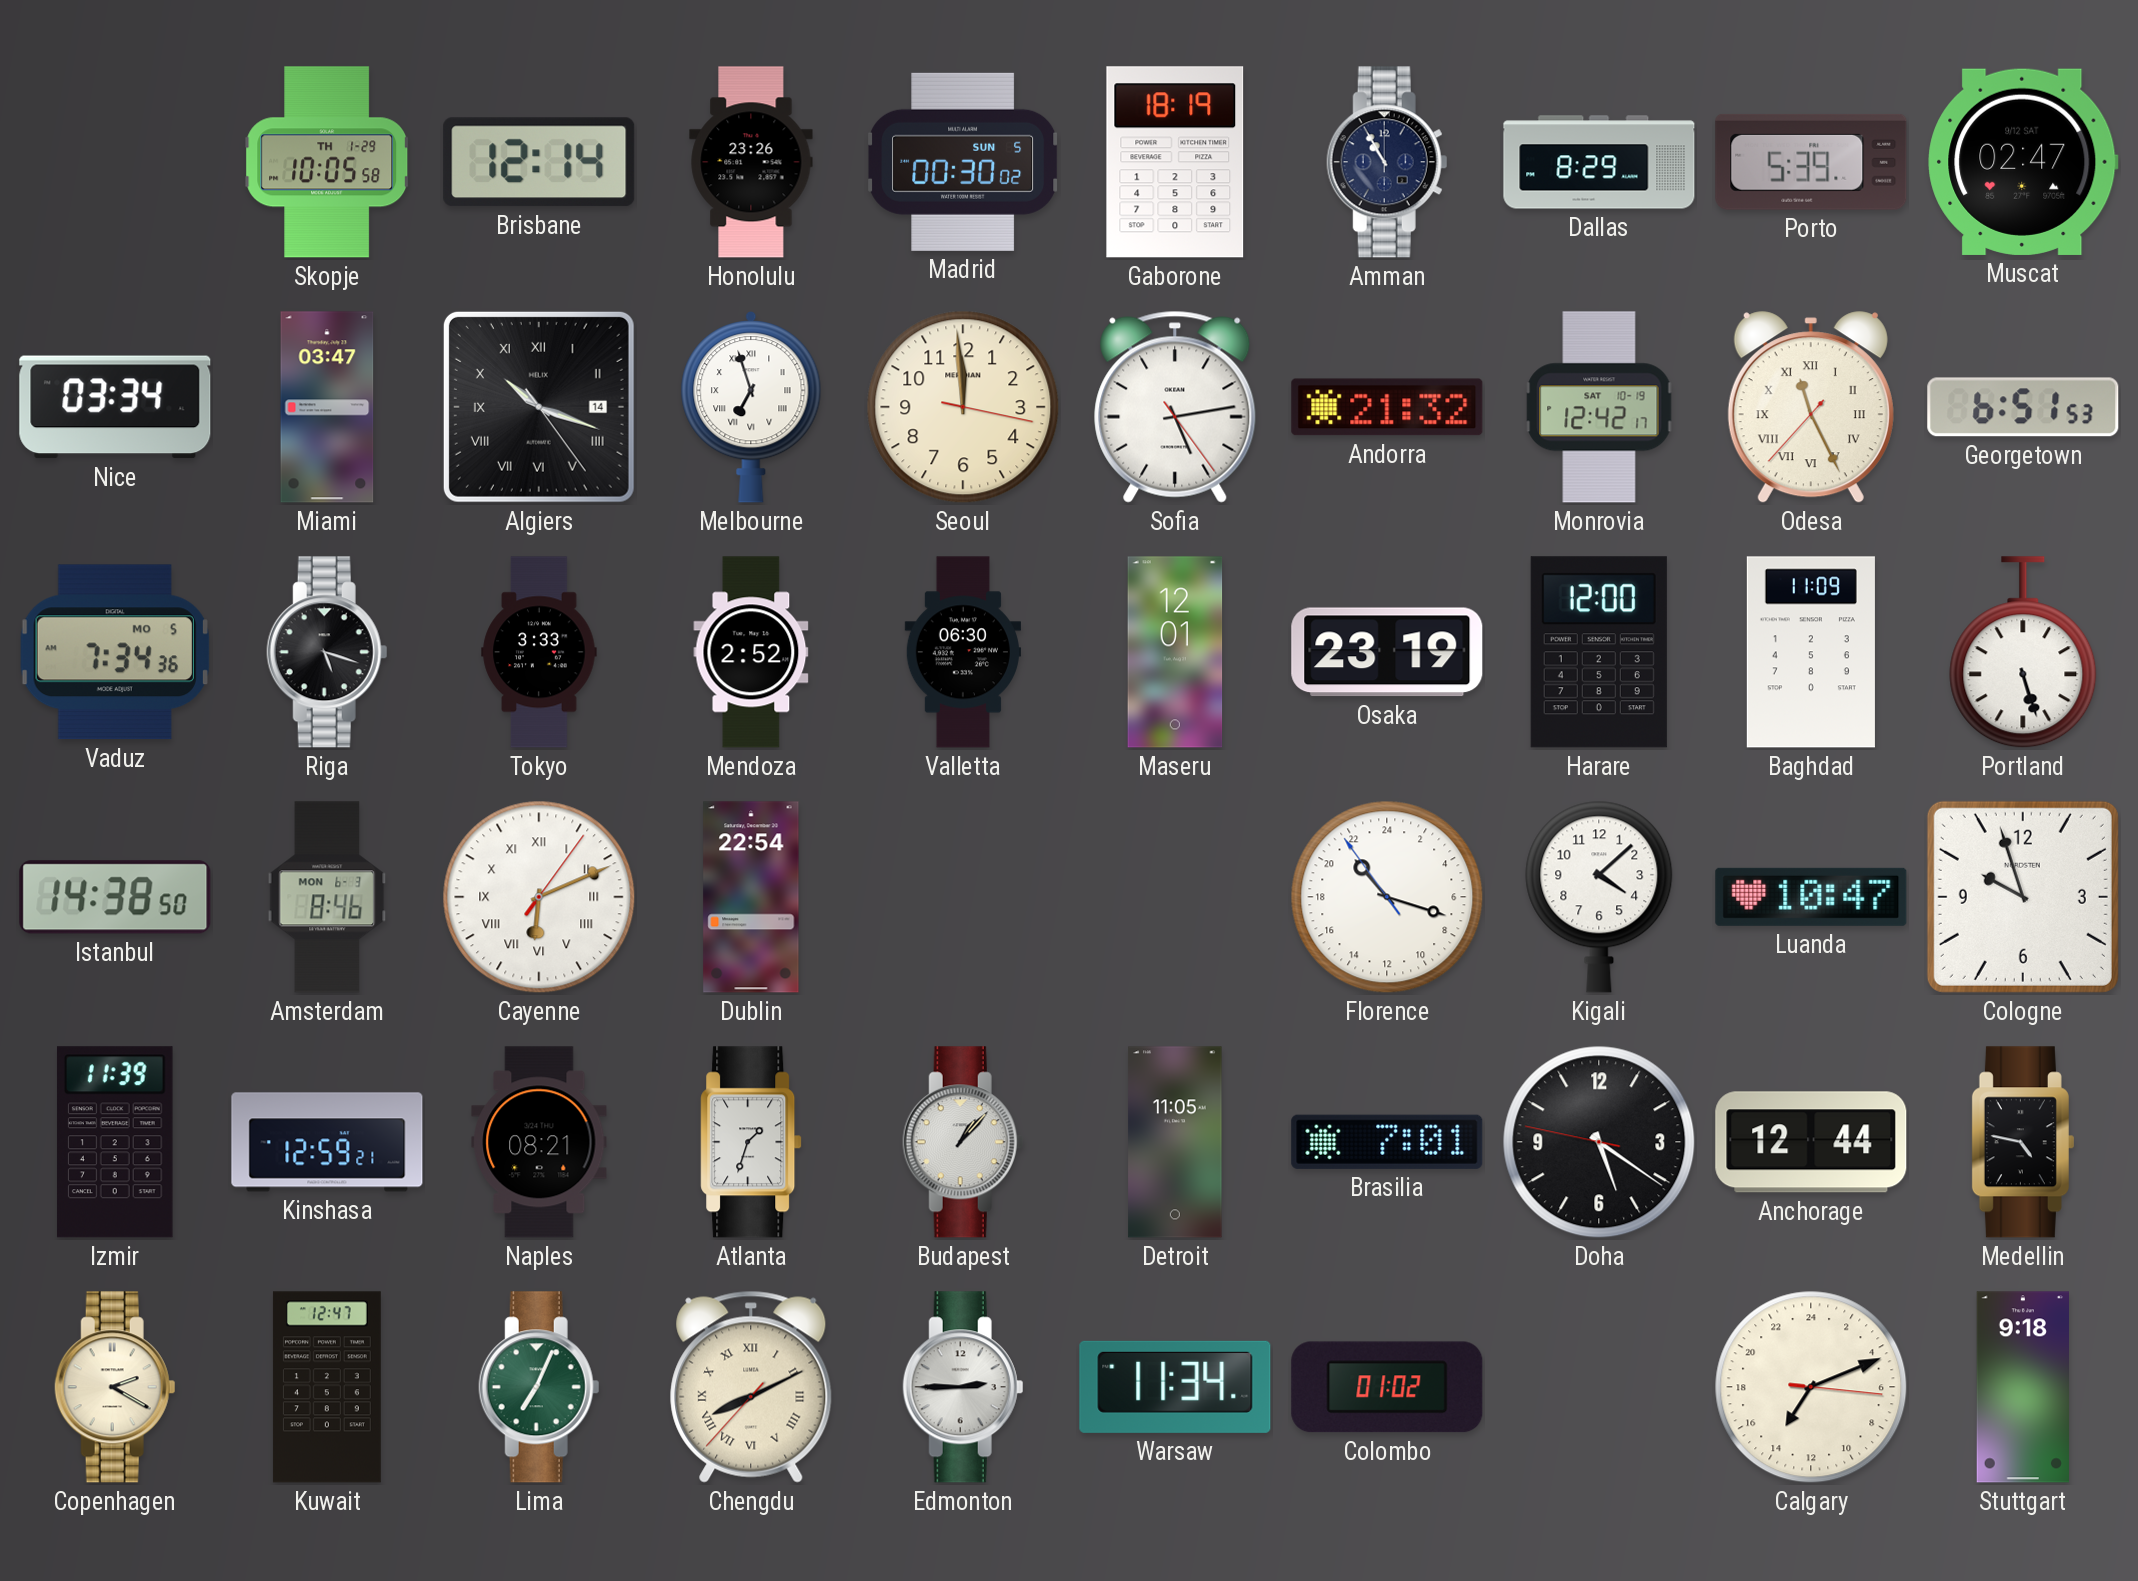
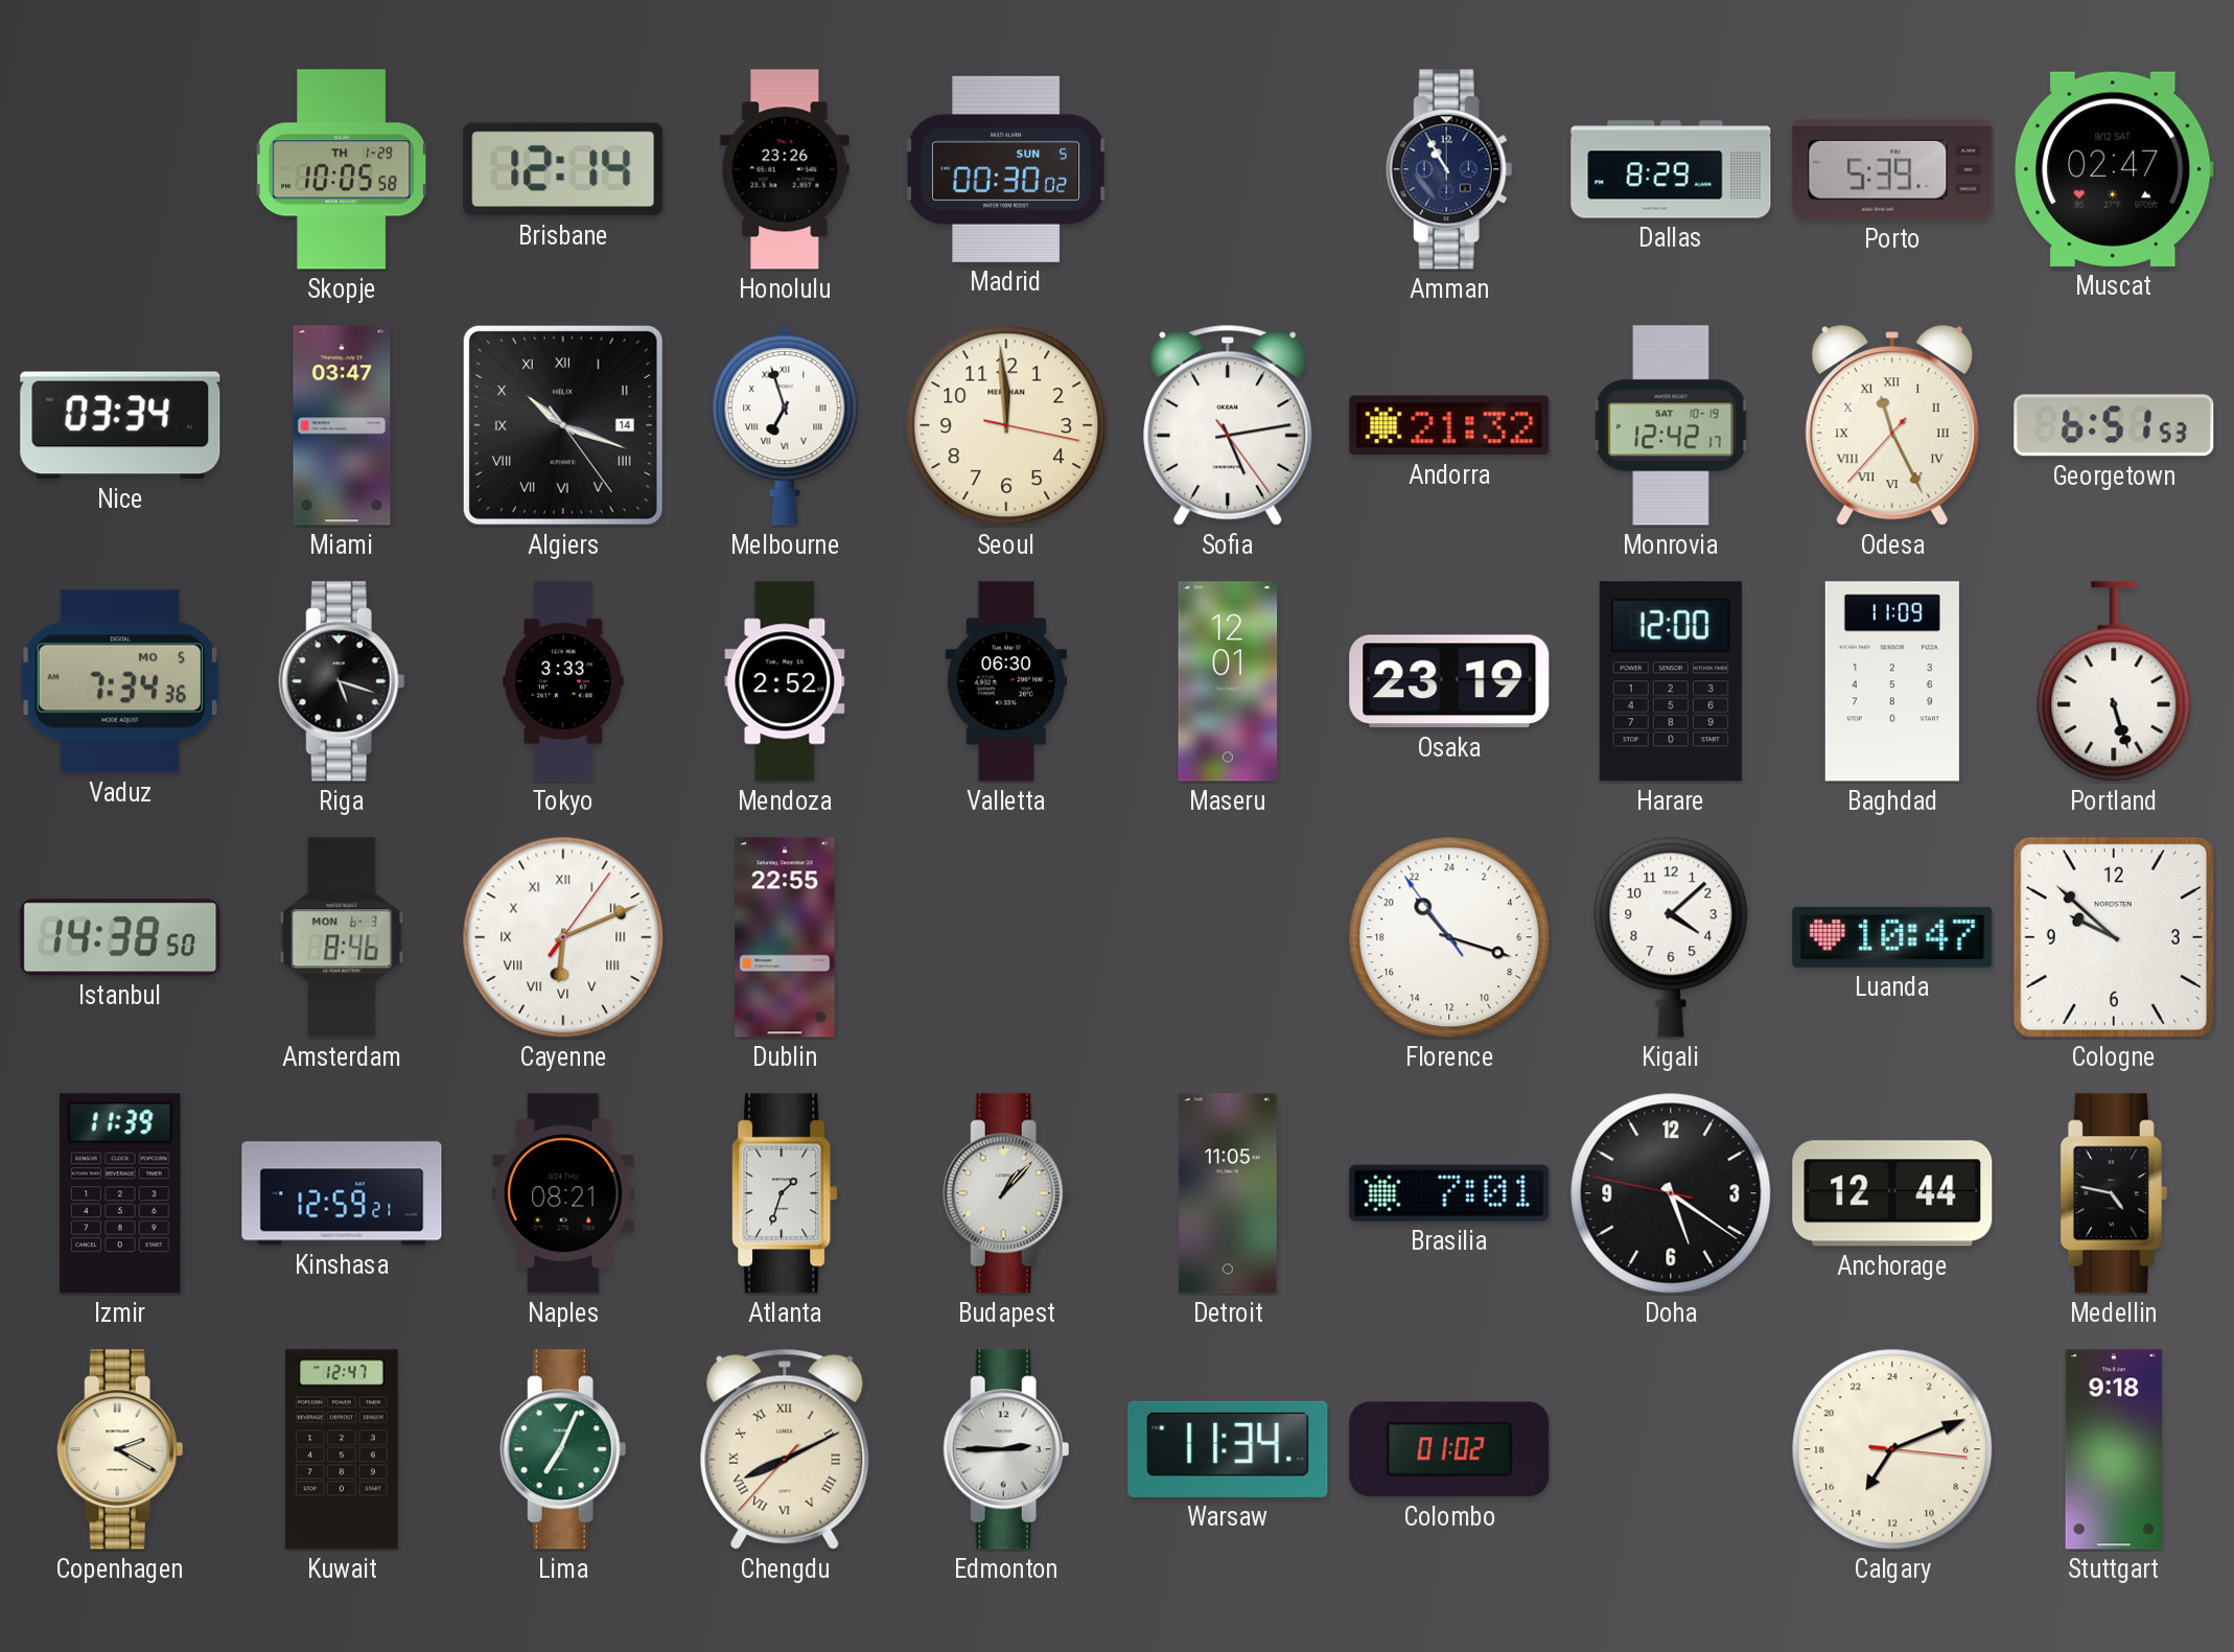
Gaborone: 18:19 -> none (1175, 162)
Dublin: 22:54 -> 22:55 (785, 937)
Cologne: 9:57 -> 9:52 (2114, 937)
